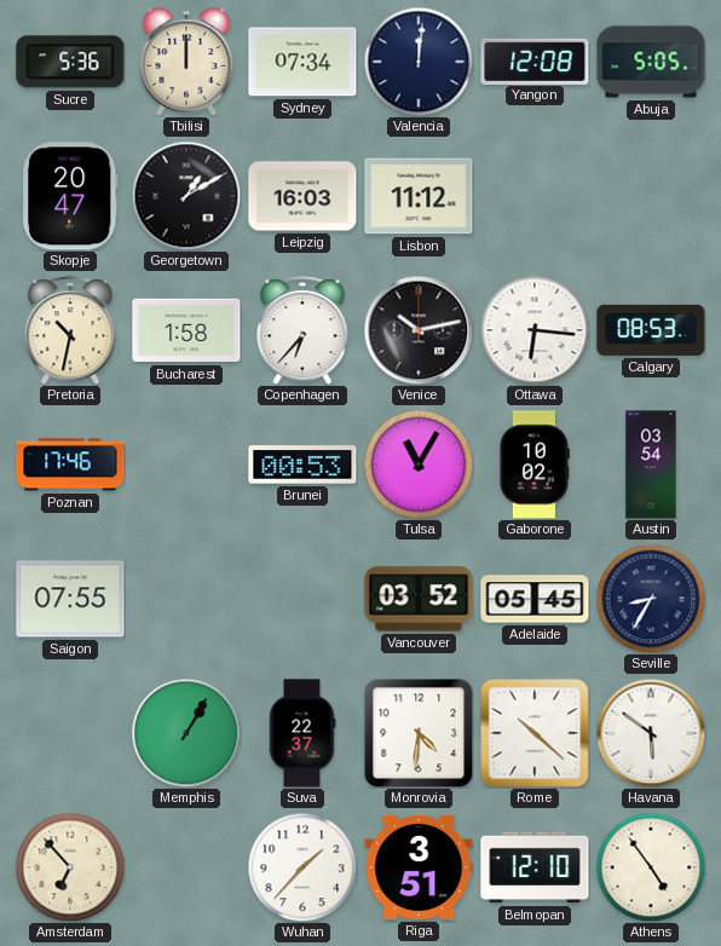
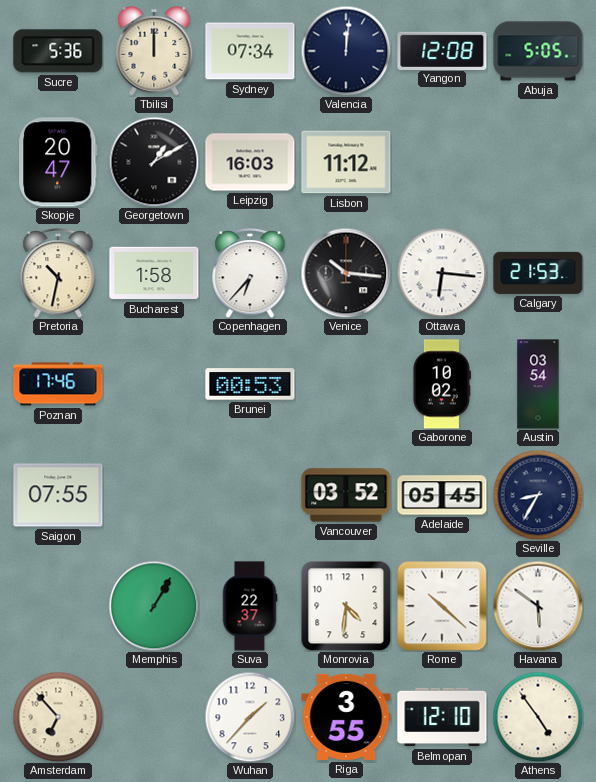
Venice: 10:13 -> 10:16 (346, 273)
Calgary: 08:53 -> 21:53 (538, 273)
Tulsa: 11:05 -> none (419, 465)
Riga: 3:51 -> 3:55 (346, 717)
